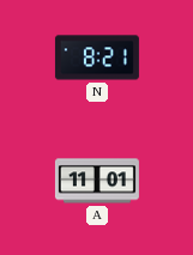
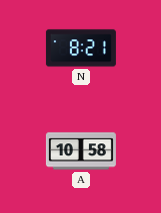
A: 11:01 -> 10:58 (81, 151)
